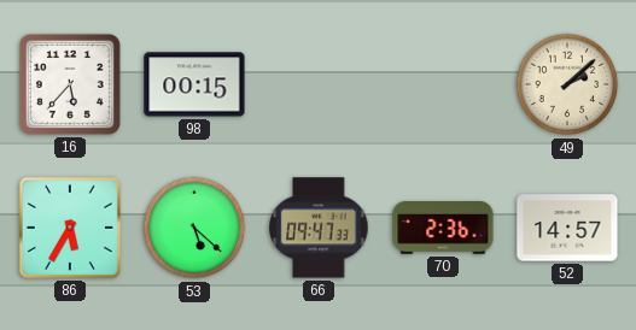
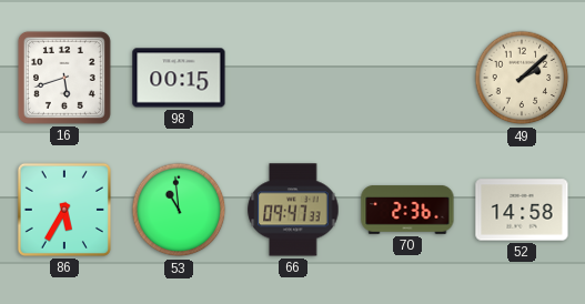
16: 5:37 -> 5:42 (64, 78)
53: 5:22 -> 10:59 (179, 210)
52: 14:57 -> 14:58 (522, 210)
